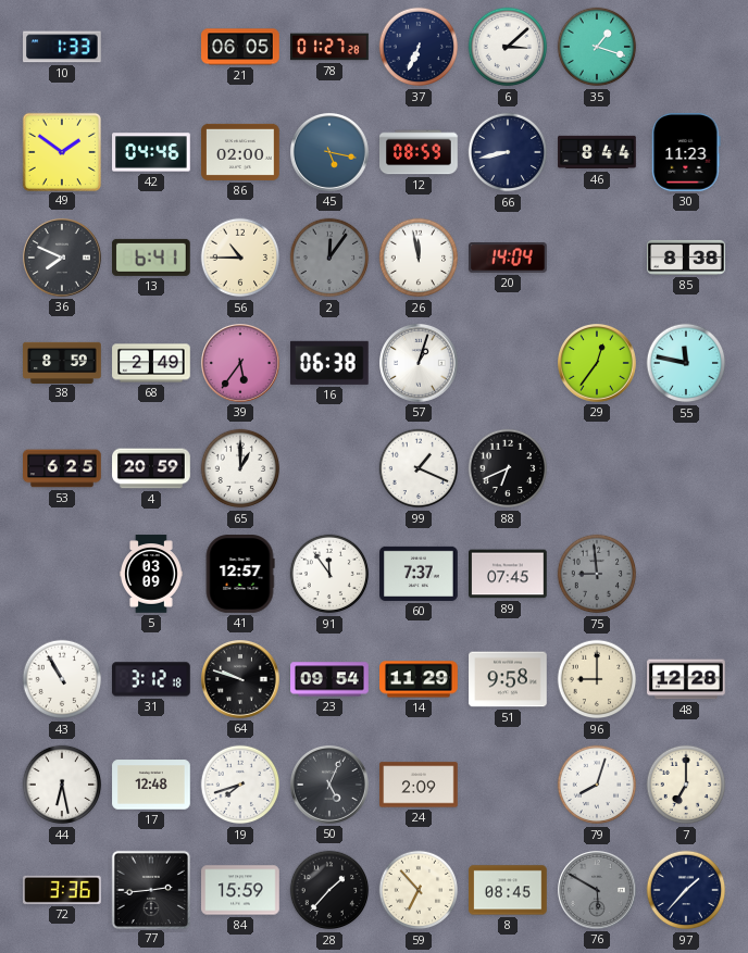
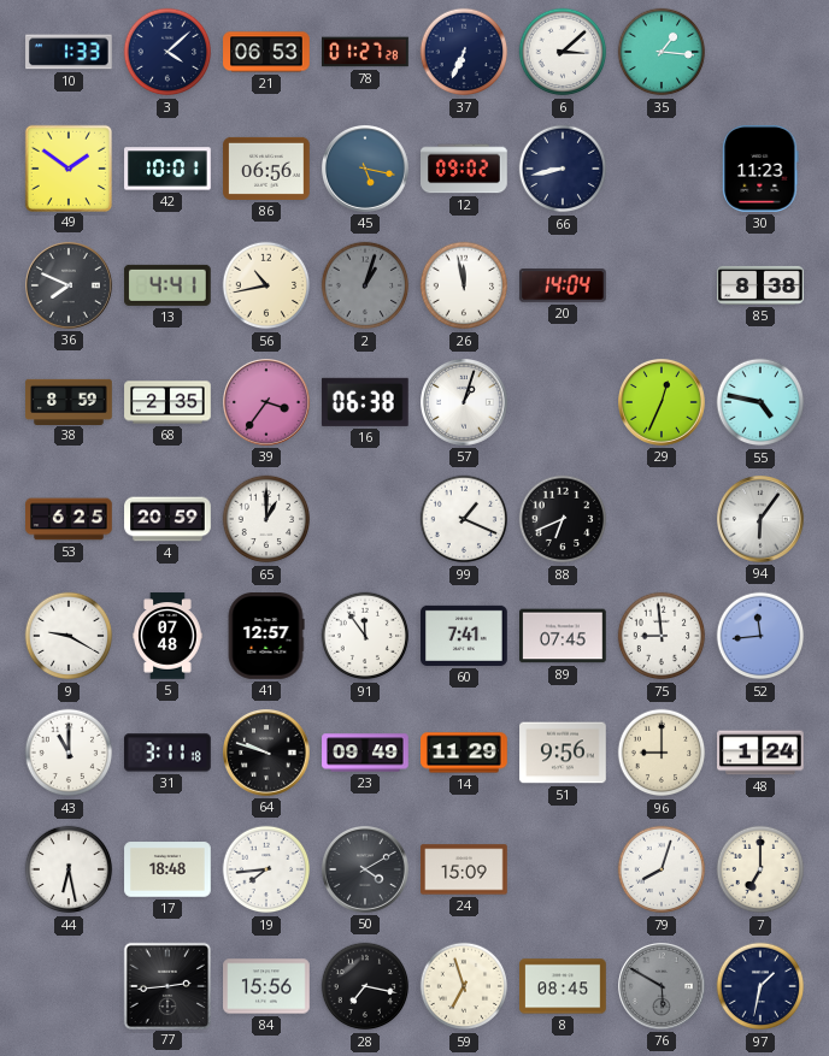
3: none -> 4:08 (167, 52)
21: 06:05 -> 06:53 (266, 52)
35: 1:18 -> 1:16 (662, 52)
42: 04:46 -> 10:01 (167, 169)
86: 02:00 -> 06:56 (266, 169)
12: 08:59 -> 09:02 (464, 169)
46: 8:44 -> none (597, 152)
13: 6:41 -> 4:41 (169, 285)
56: 10:45 -> 10:43 (266, 285)
2: 12:06 -> 1:03 (365, 285)
68: 2:49 -> 2:35 (167, 402)
39: 5:36 -> 3:36 (267, 403)
29: 12:36 -> 12:34 (663, 403)
55: 11:47 -> 4:47 (760, 402)
94: none -> 6:06 (762, 520)
9: none -> 9:20 (69, 636)
5: 03:09 -> 07:48 (169, 636)
60: 7:37 -> 7:41 (464, 636)
75 dial: grey -> white (662, 636)
52: none -> 11:44 (760, 636)
43: 10:55 -> 11:00 (69, 753)
31: 3:12 -> 3:11 (169, 753)
23: 09:54 -> 09:49 (365, 753)
51: 9:58 -> 9:56 (563, 753)
48: 12:28 -> 1:24 (760, 753)
17: 12:48 -> 18:48 (167, 869)
19: 7:42 -> 7:44 (266, 869)
50: 5:04 -> 4:10 (366, 871)
24: 2:09 -> 15:09 (464, 869)
72: 3:36 -> none (63, 890)
84: 15:59 -> 15:56 (266, 986)
28: 1:37 -> 7:17 (365, 986)
59: 6:53 -> 6:57 (464, 986)
97: 1:37 -> 1:32 (760, 986)
